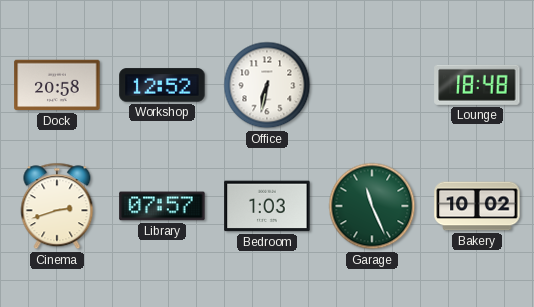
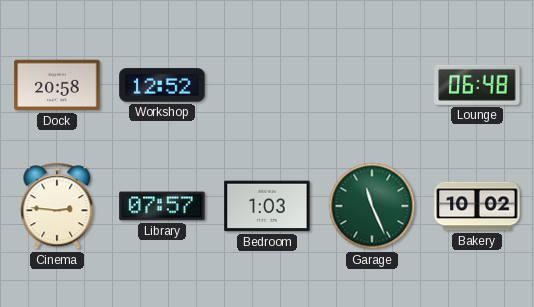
Office: 6:32 -> none (267, 85)
Lounge: 18:48 -> 06:48 (477, 85)
Cinema: 2:42 -> 2:46 (57, 206)
